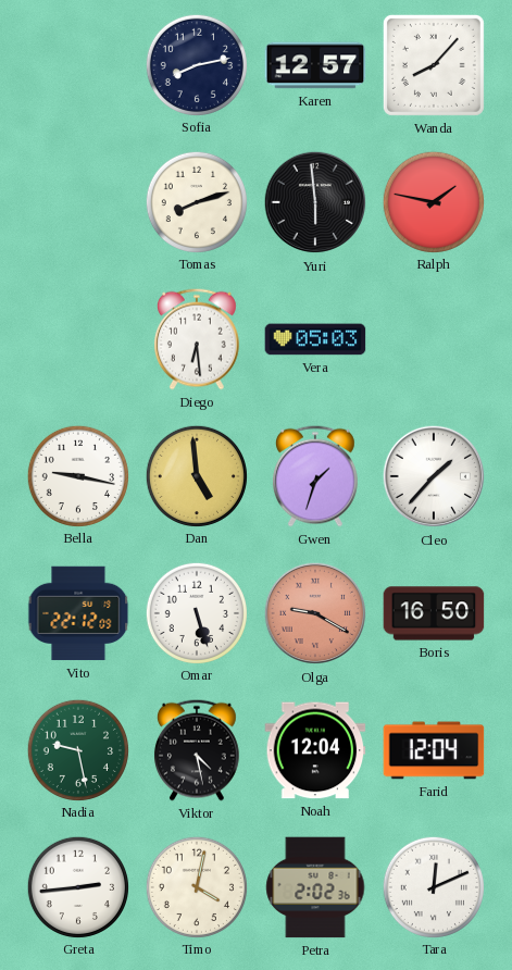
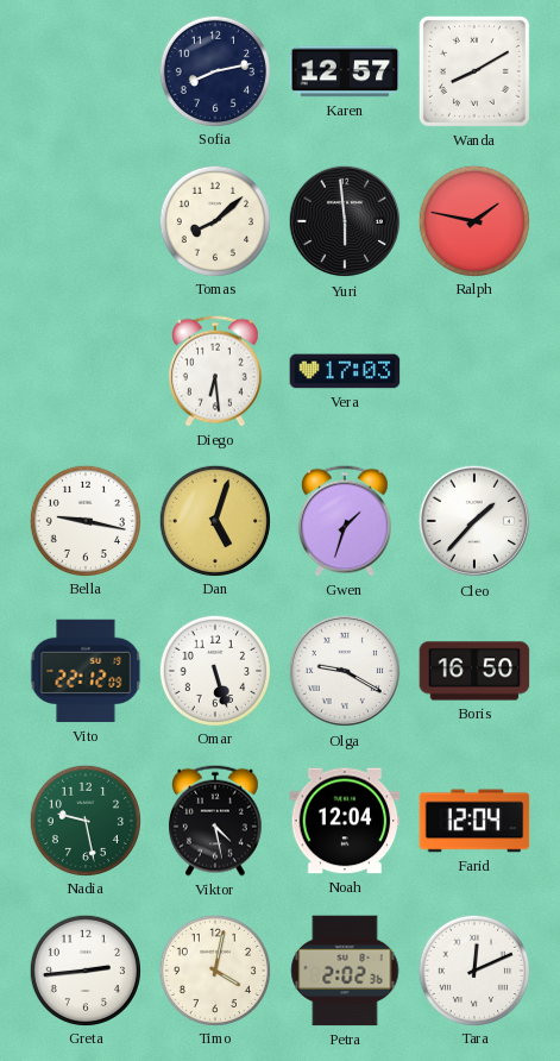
Wanda: 8:07 -> 8:10 (474, 71)
Tomas: 8:12 -> 8:08 (214, 220)
Vera: 05:03 -> 17:03 (345, 371)
Dan: 4:59 -> 5:03 (214, 520)
Olga dial: salmon -> white (345, 671)
